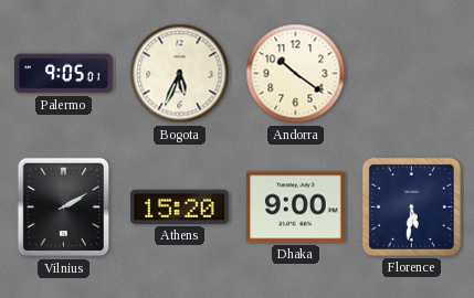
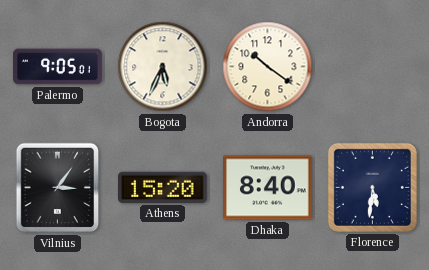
Vilnius: 2:10 -> 3:06 (58, 188)
Dhaka: 9:00 -> 8:40 (268, 188)
